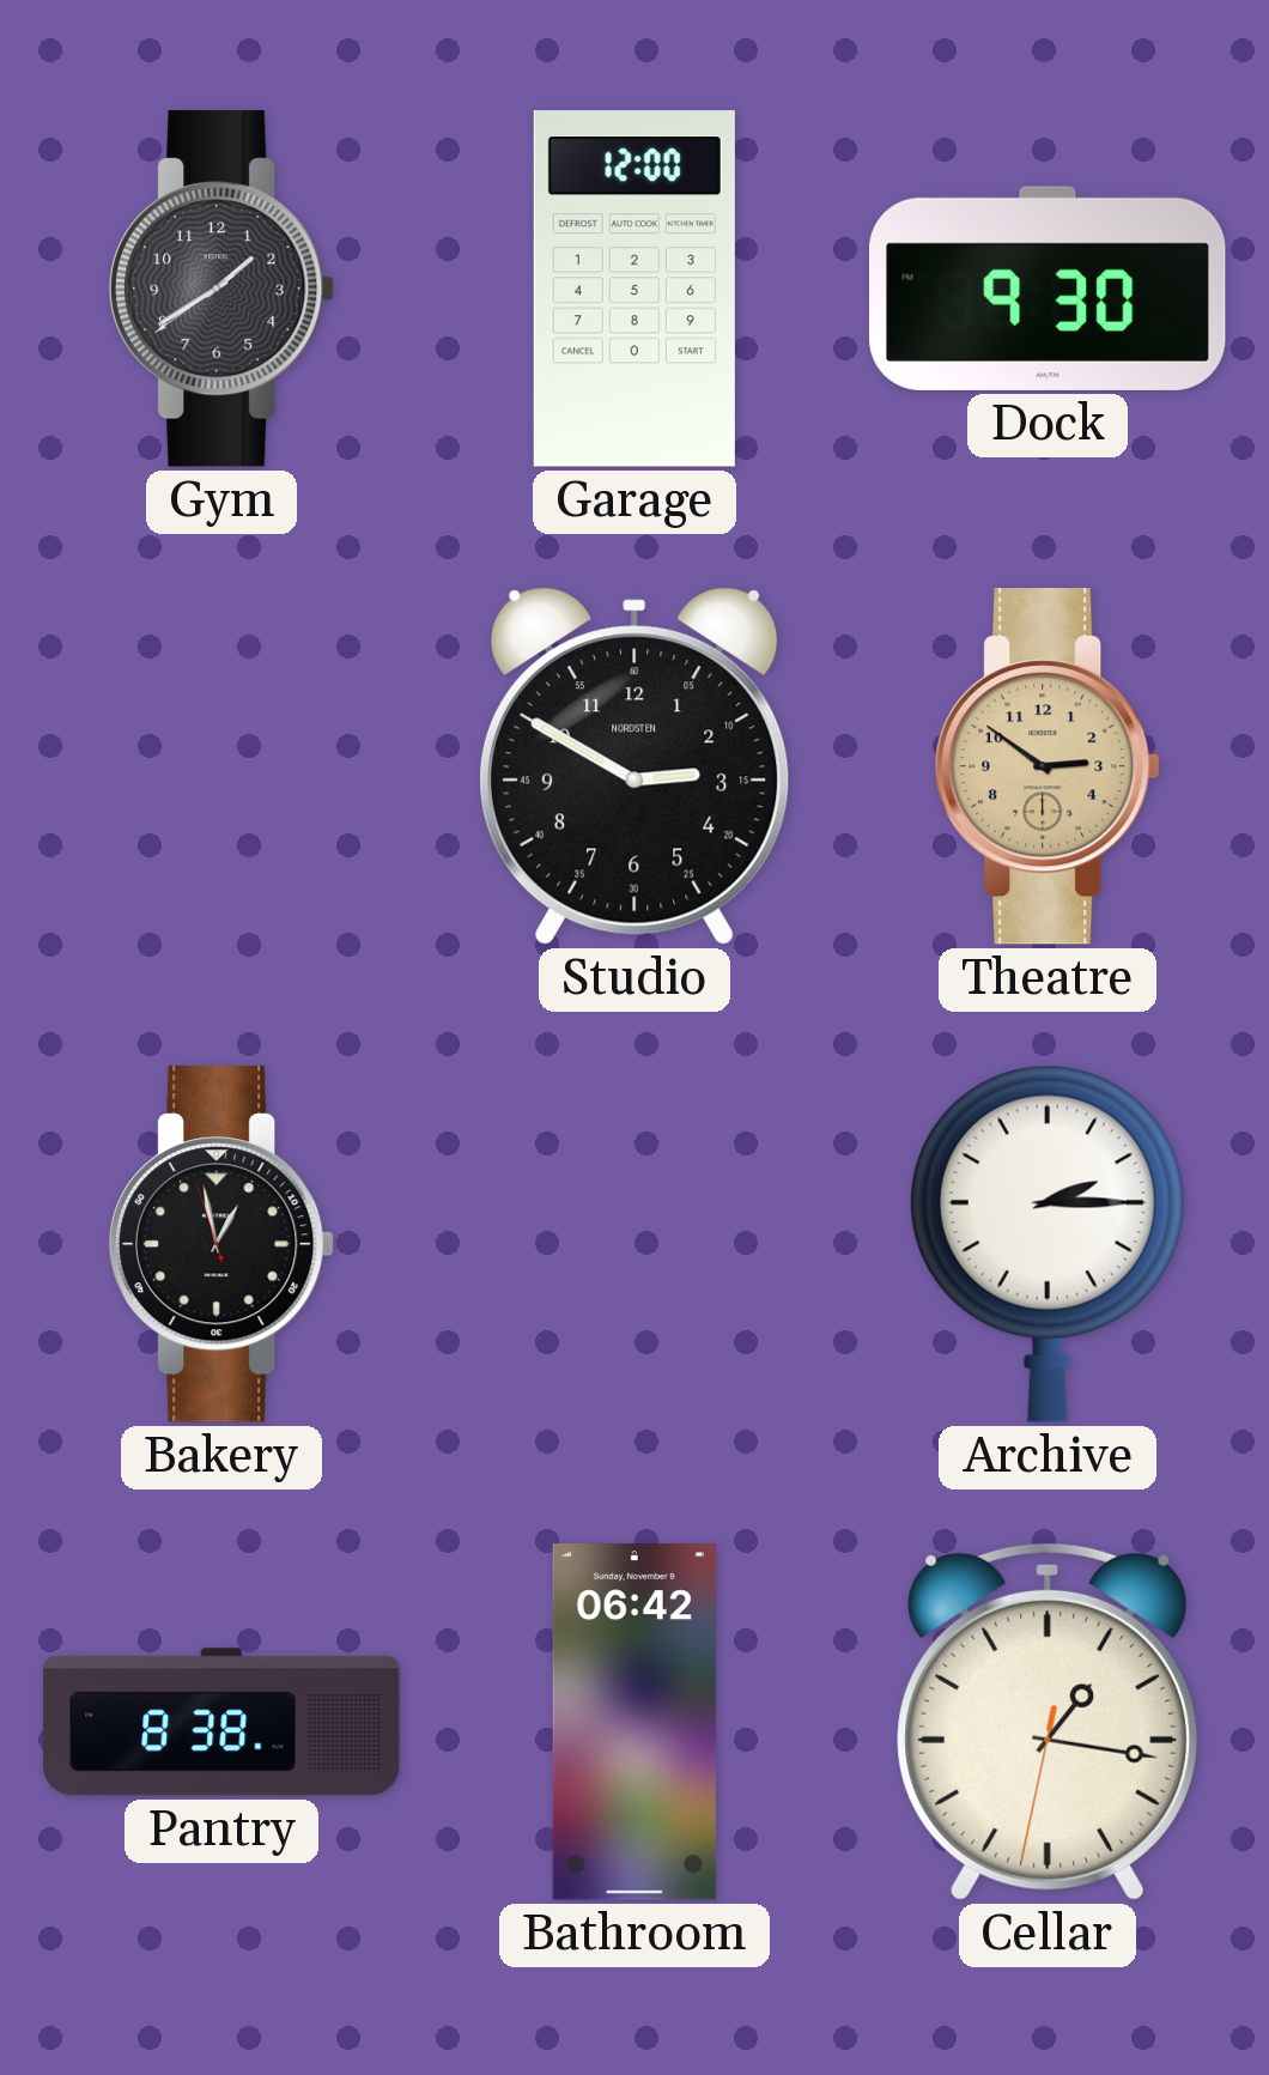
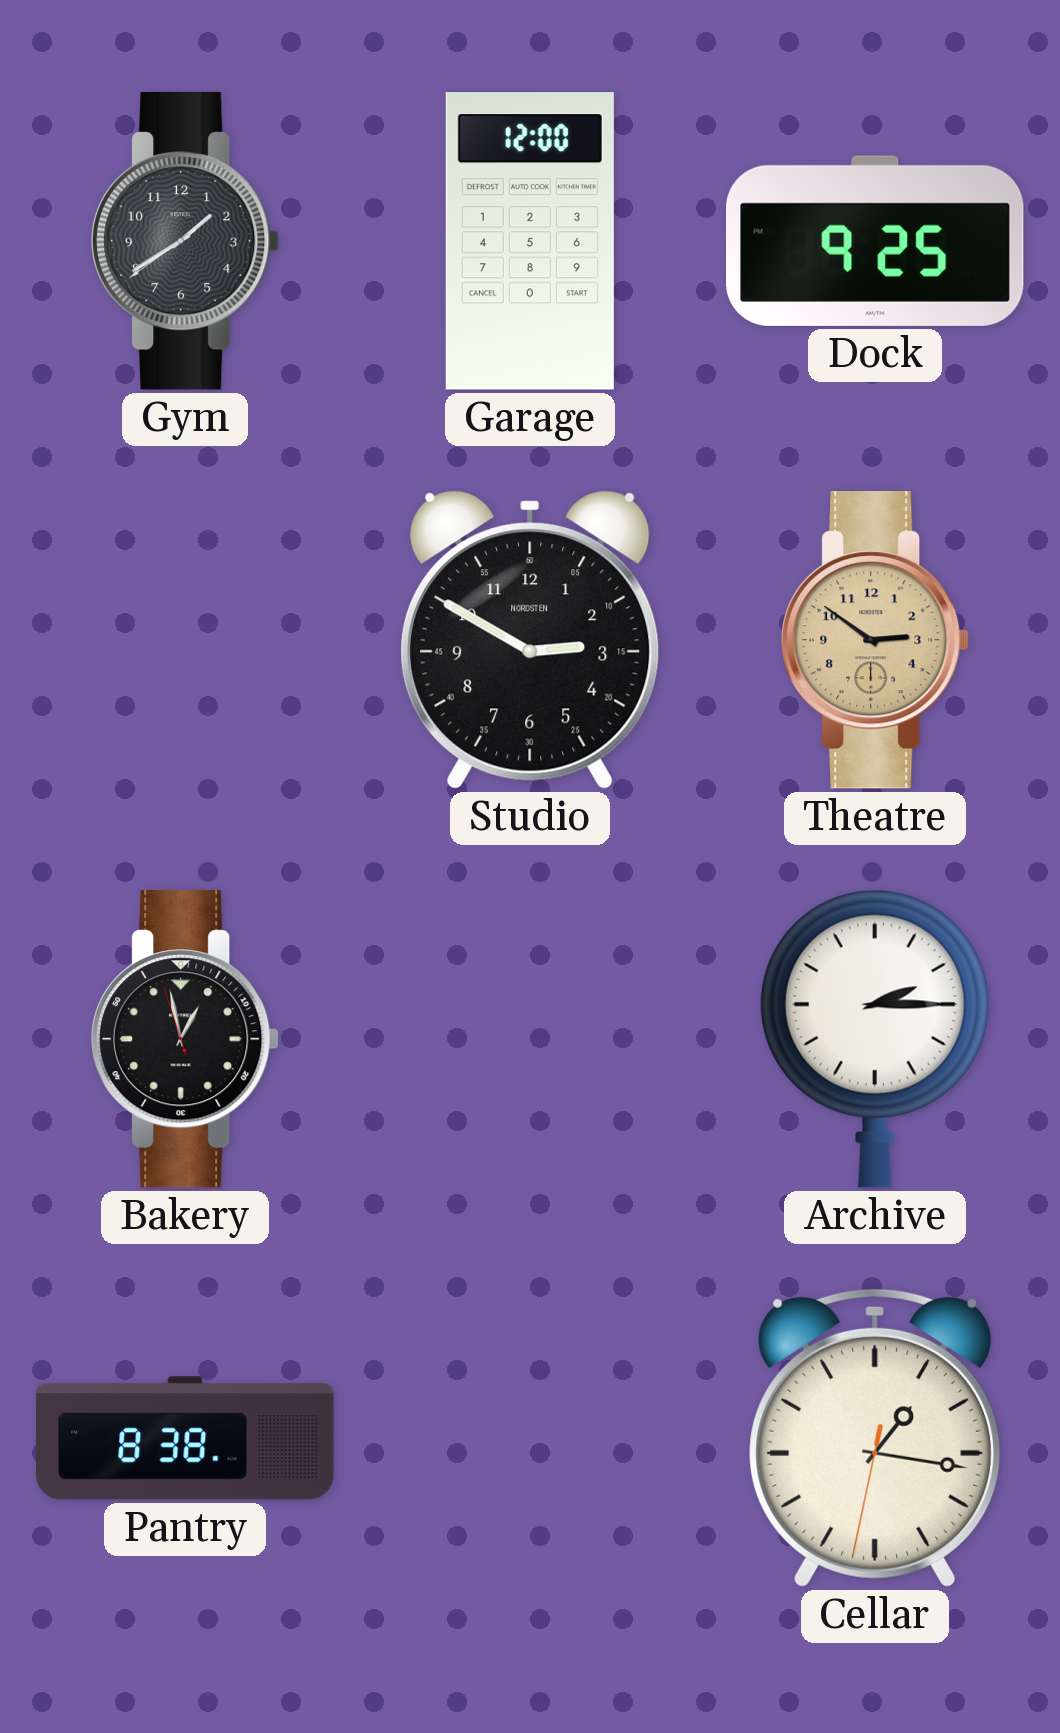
Dock: 9:30 -> 9:25 (876, 241)
Bathroom: 06:42 -> none (634, 1722)
